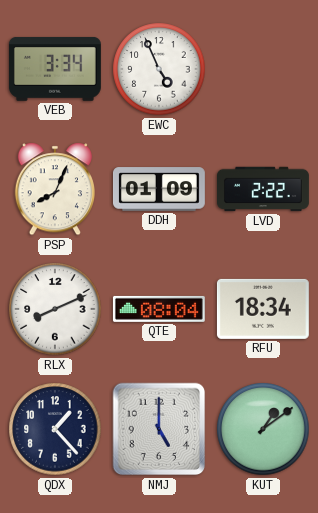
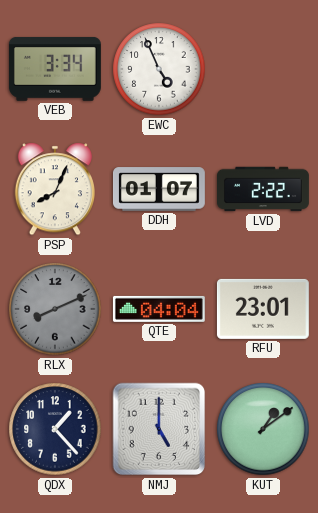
DDH: 01:09 -> 01:07 (159, 189)
RLX dial: white -> grey (55, 309)
QTE: 08:04 -> 04:04 (159, 309)
RFU: 18:34 -> 23:01 (263, 309)
